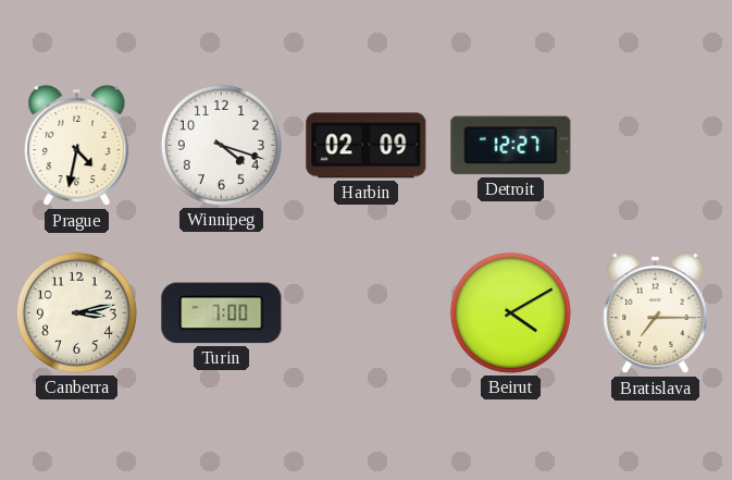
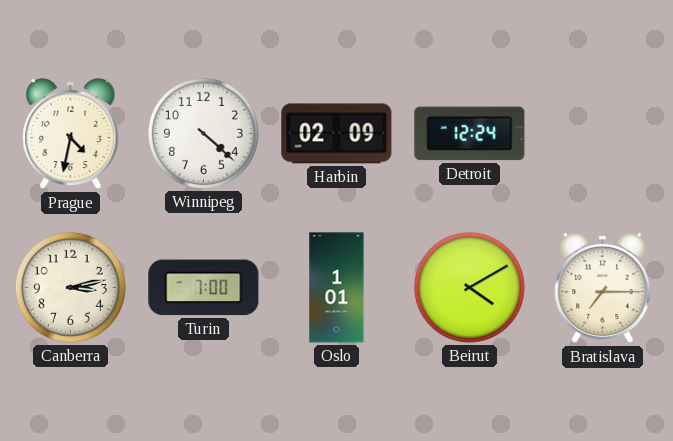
Winnipeg: 4:18 -> 4:22 (203, 133)
Detroit: 12:27 -> 12:24 (470, 134)
Oslo: none -> 1:01 (337, 288)
